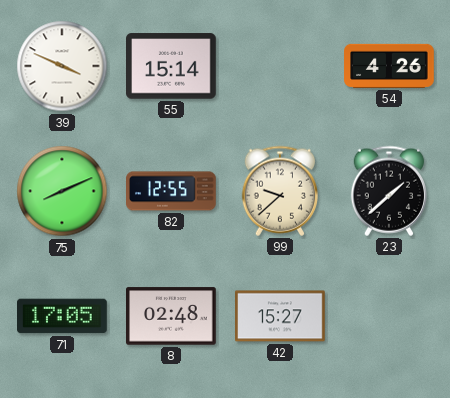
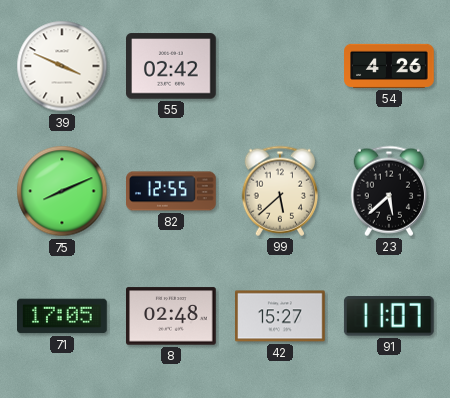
55: 15:14 -> 02:42 (172, 66)
99: 9:38 -> 5:38 (279, 191)
23: 1:38 -> 5:38 (388, 191)
91: none -> 11:07 (389, 316)
